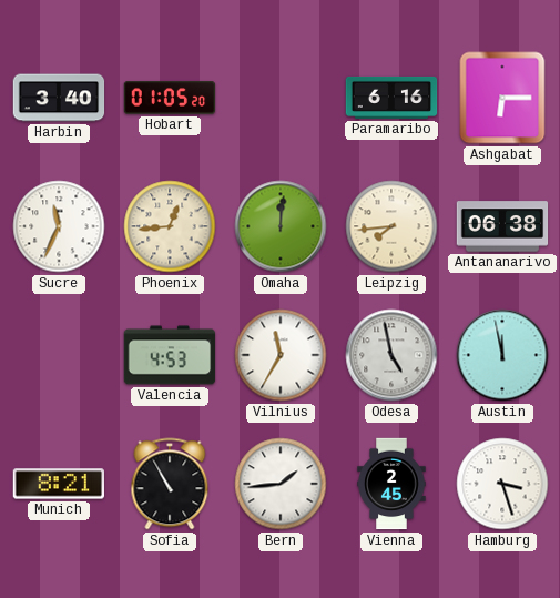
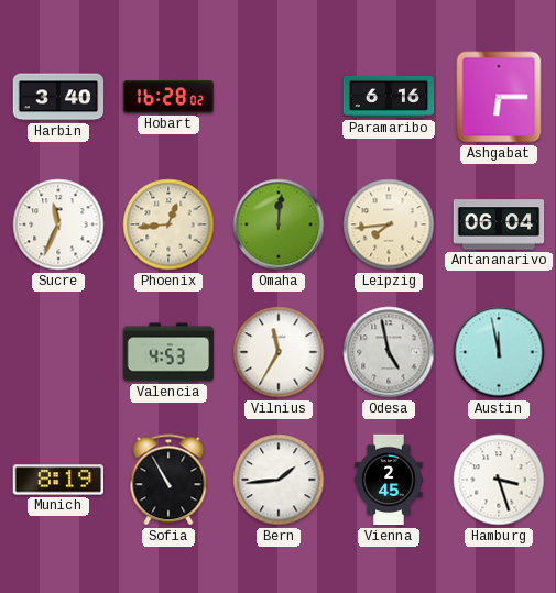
Hobart: 01:05 -> 16:28 (168, 97)
Antananarivo: 06:38 -> 06:04 (499, 224)
Munich: 8:21 -> 8:19 (57, 480)
